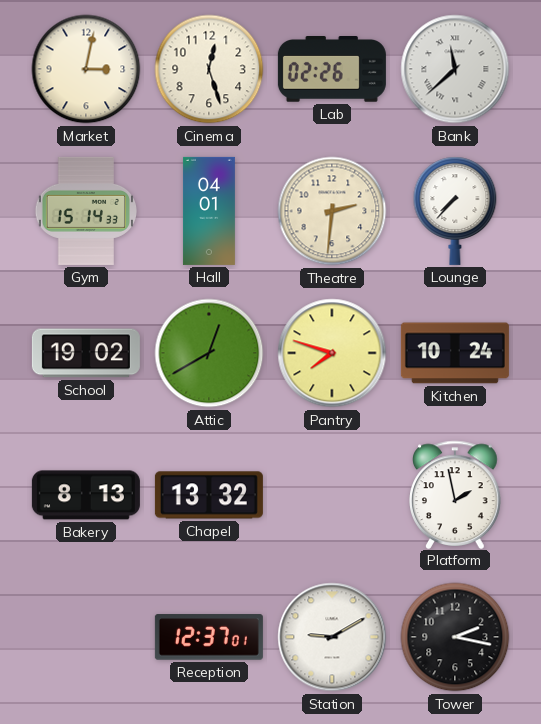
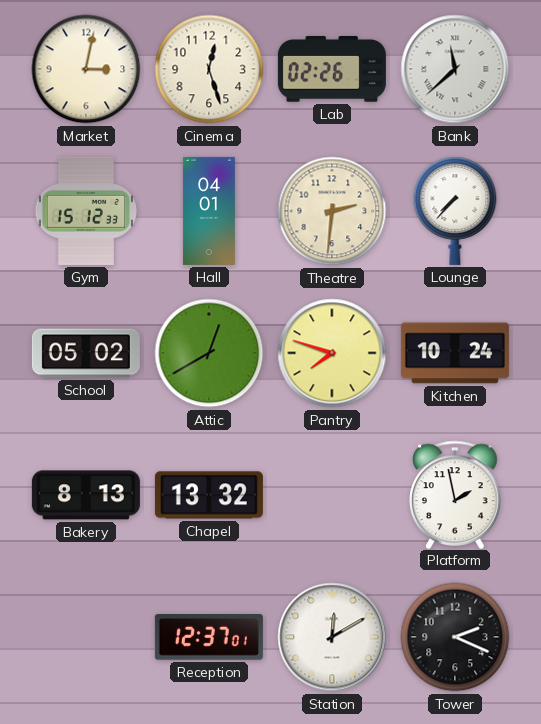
Gym: 15:14 -> 15:12 (85, 211)
School: 19:02 -> 05:02 (86, 353)
Station: 9:10 -> 12:10 (332, 637)
Tower: 2:17 -> 2:19 (455, 637)
